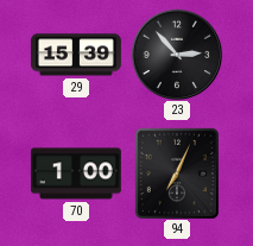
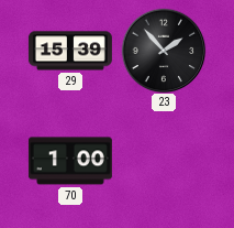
23: 2:53 -> 1:53 (164, 51)
94: 7:04 -> none (176, 172)
